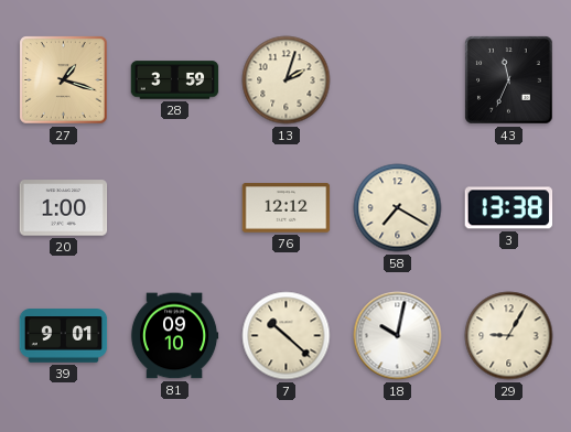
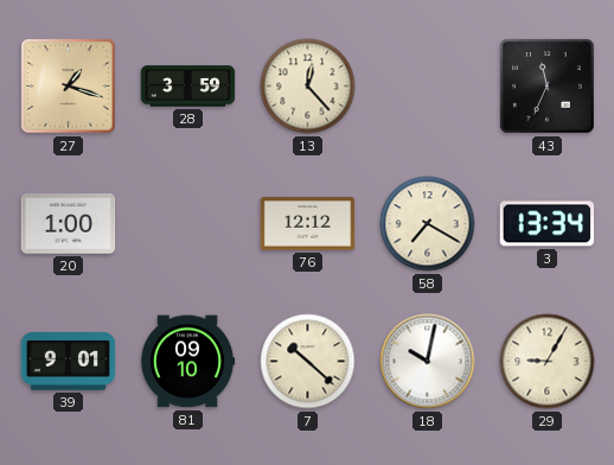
13: 2:03 -> 12:23 (308, 87)
3: 13:38 -> 13:34 (548, 224)
